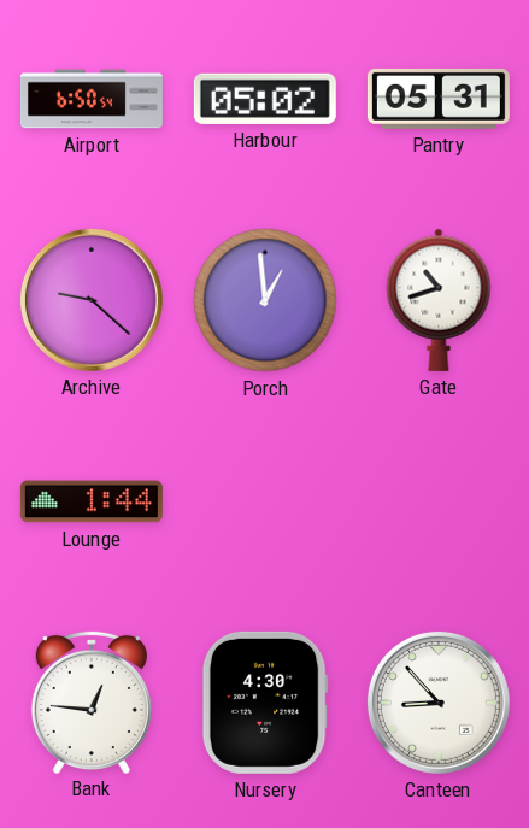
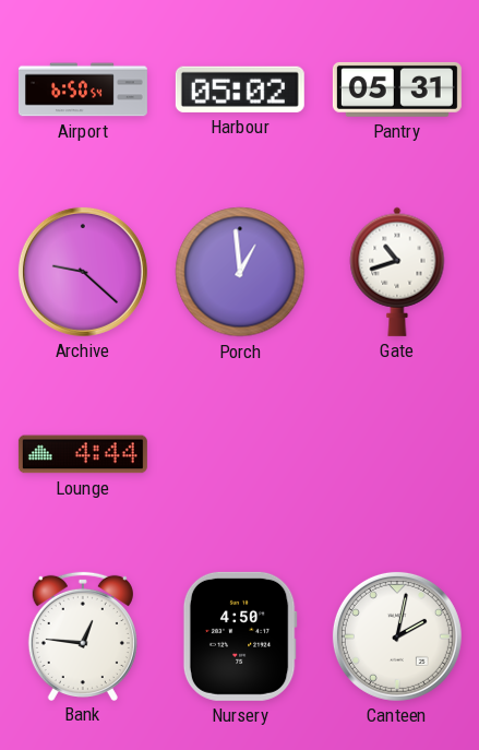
Lounge: 1:44 -> 4:44 (83, 454)
Nursery: 4:30 -> 4:50 (240, 636)
Canteen: 8:53 -> 2:02 (397, 636)
